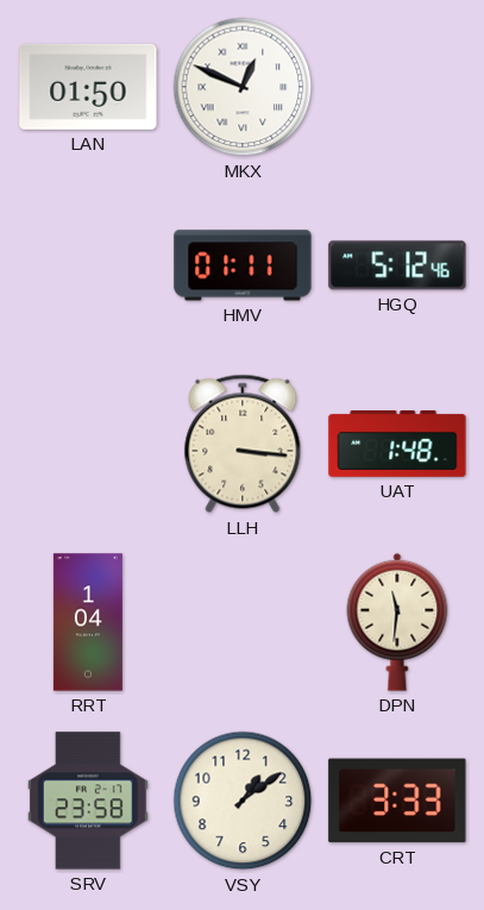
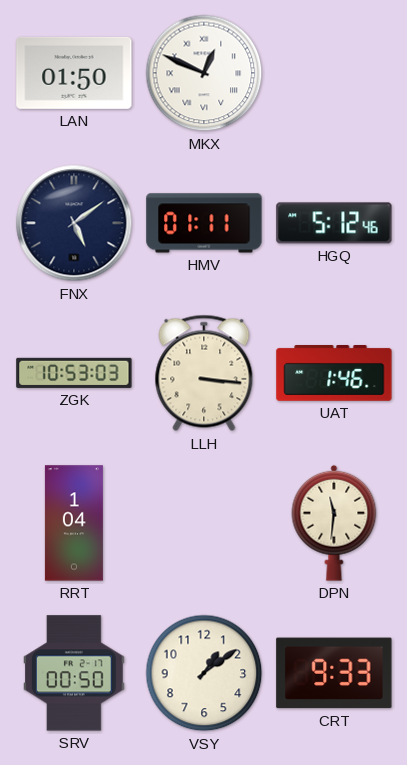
FNX: none -> 5:09 (74, 223)
ZGK: none -> 10:53 (74, 373)
UAT: 1:48 -> 1:46 (334, 374)
SRV: 23:58 -> 00:50 (75, 673)
CRT: 3:33 -> 9:33 (334, 673)
